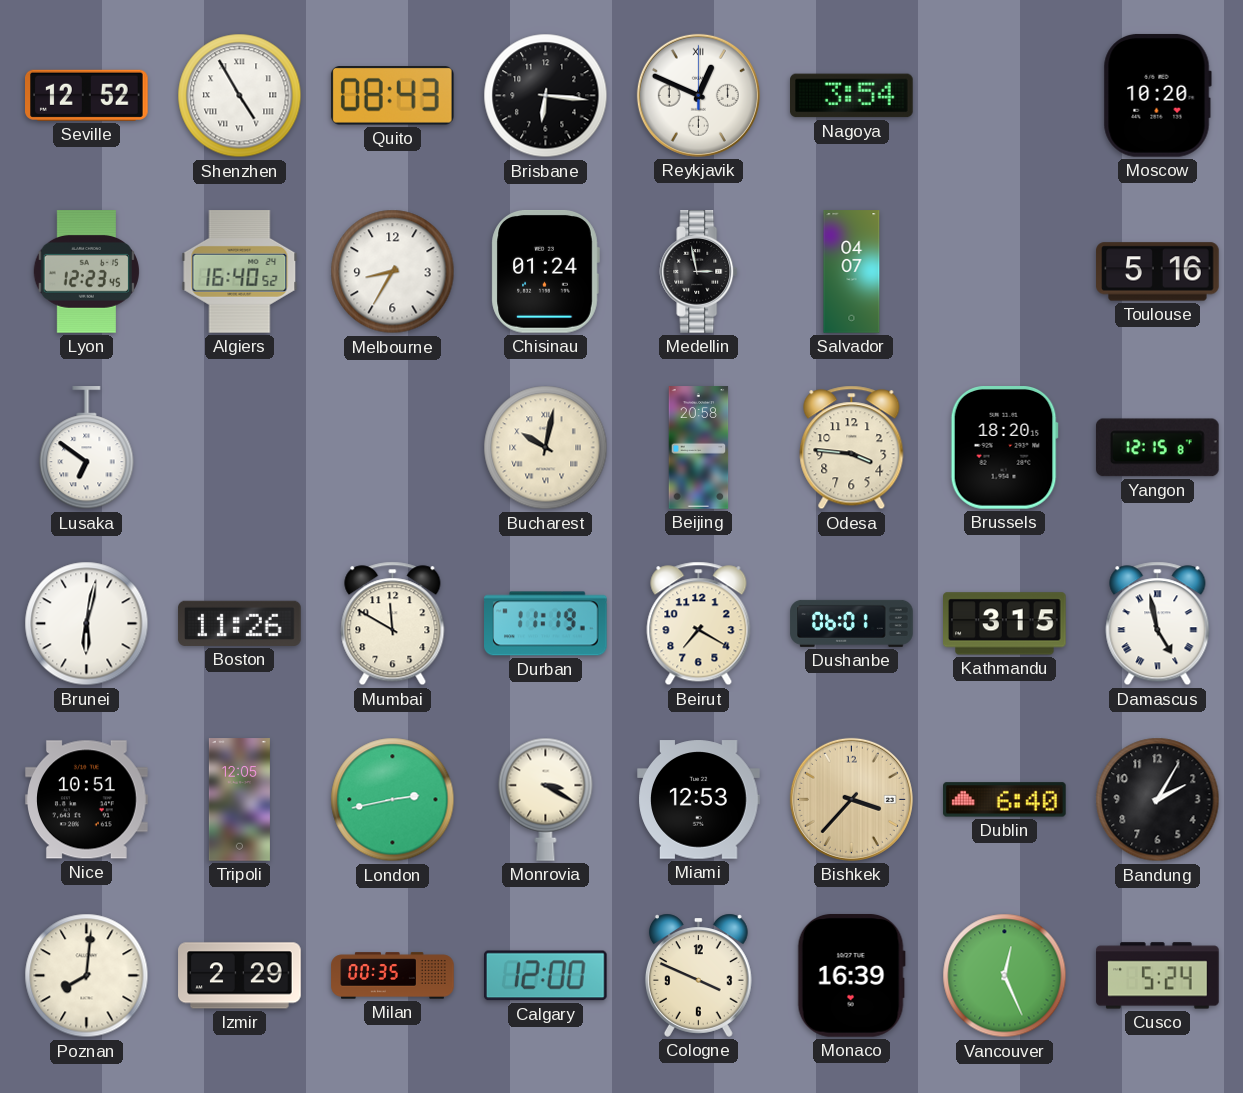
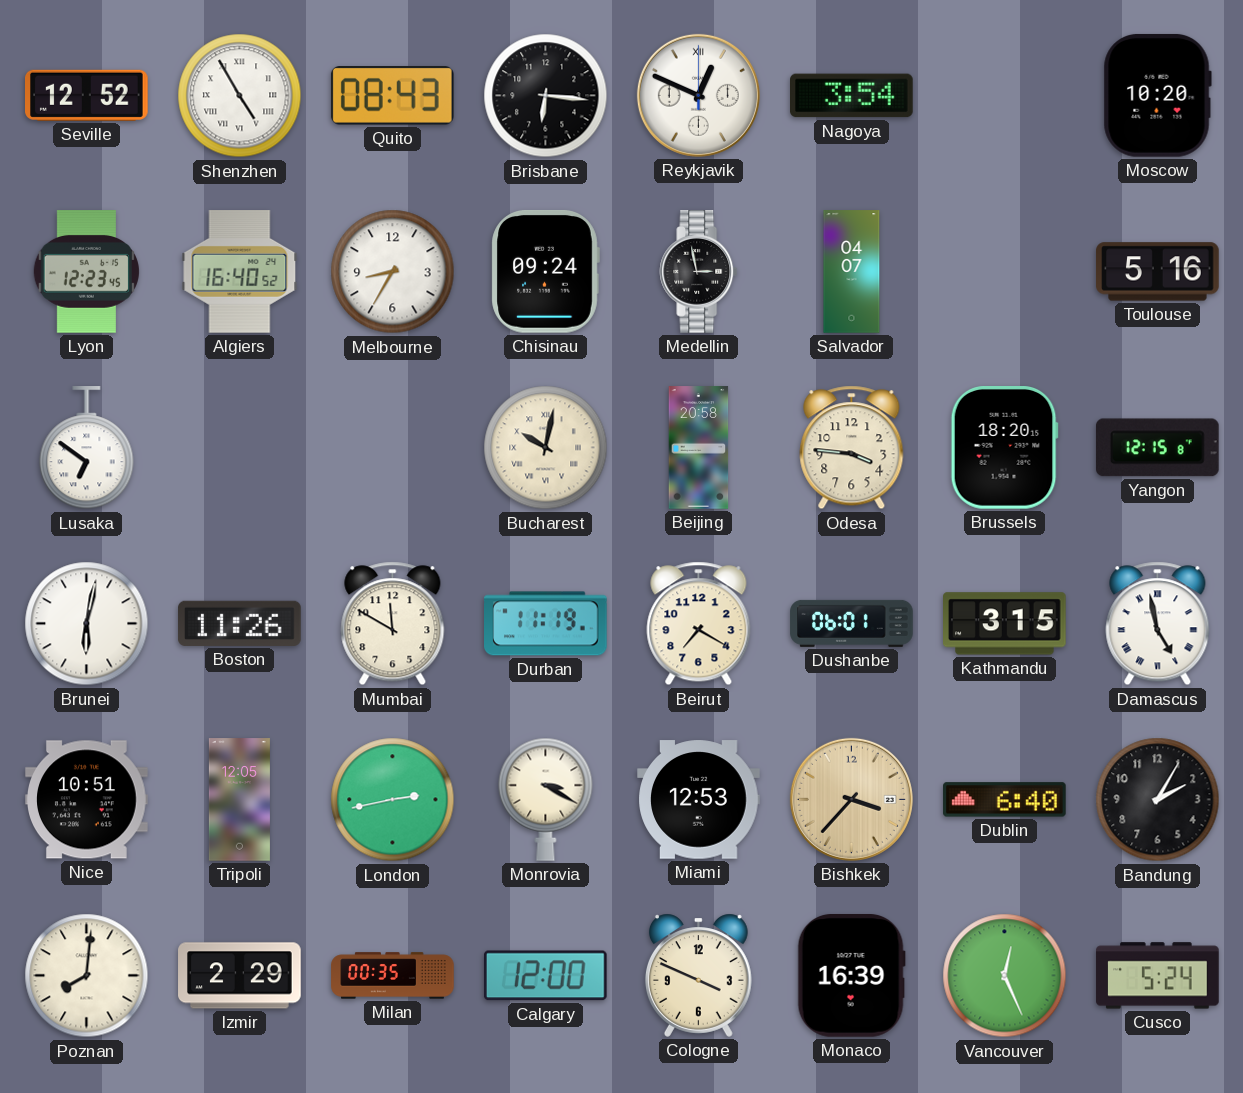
Chisinau: 01:24 -> 09:24 (545, 272)
